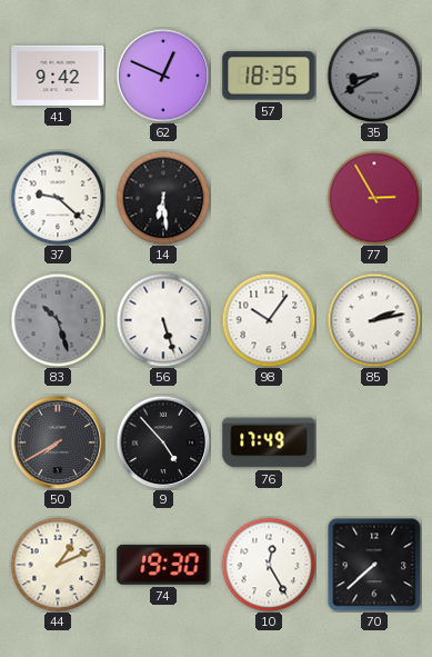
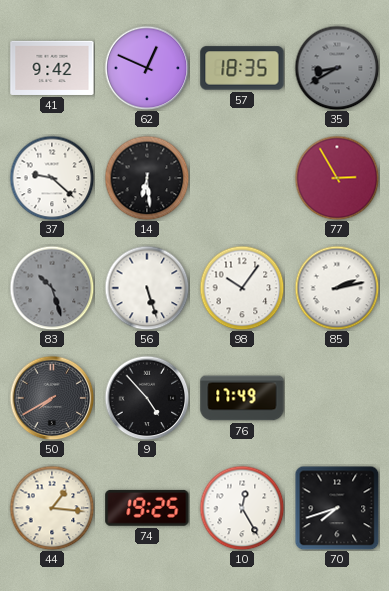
44: 1:11 -> 1:16 (52, 508)
74: 19:30 -> 19:25 (147, 508)
70: 7:38 -> 7:42 (337, 508)
